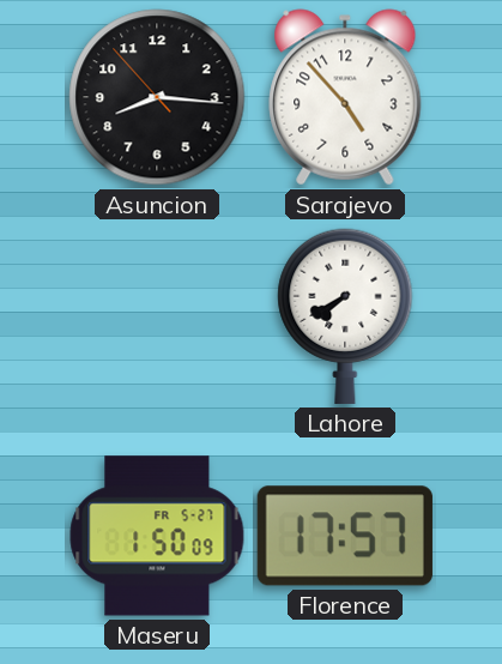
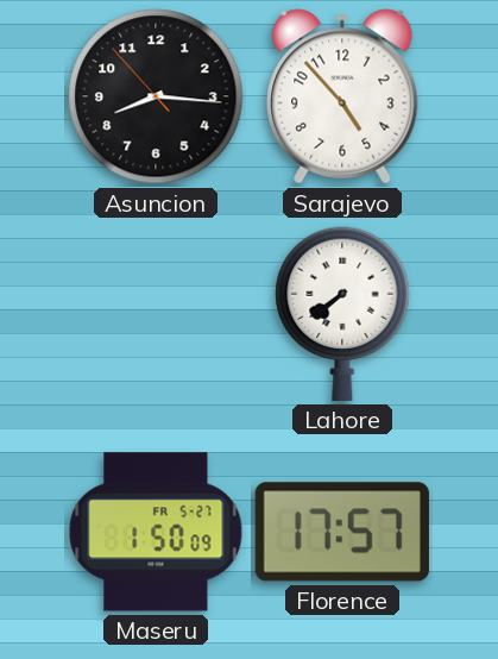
Lahore: 7:40 -> 7:39 (342, 314)
